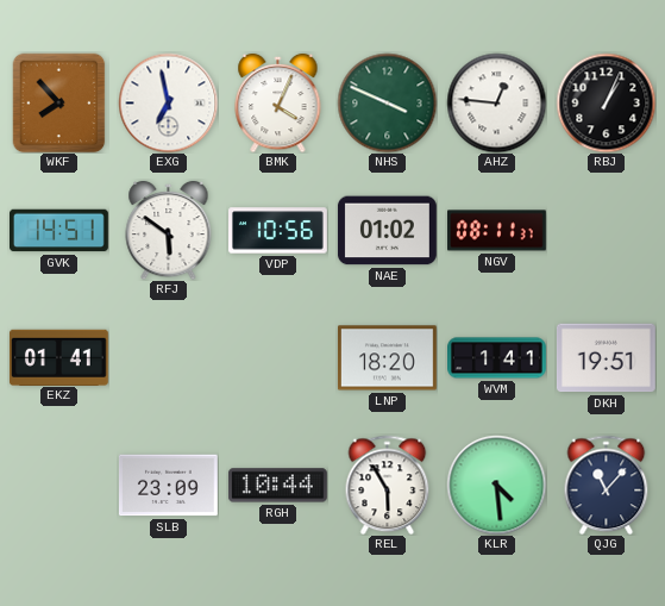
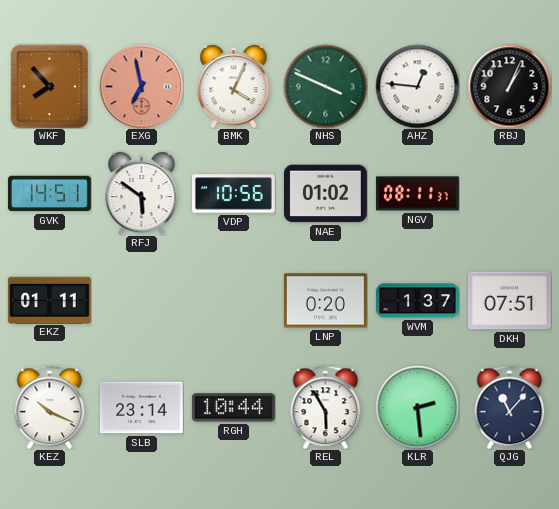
EXG dial: white -> salmon (141, 86)
EKZ: 01:41 -> 01:11 (49, 300)
LNP: 18:20 -> 0:20 (325, 301)
WVM: 1:41 -> 1:37 (418, 301)
DKH: 19:51 -> 07:51 (509, 301)
KEZ: none -> 10:19 (50, 407)
SLB: 23:09 -> 23:14 (141, 408)
KLR: 4:29 -> 2:29 (417, 407)
